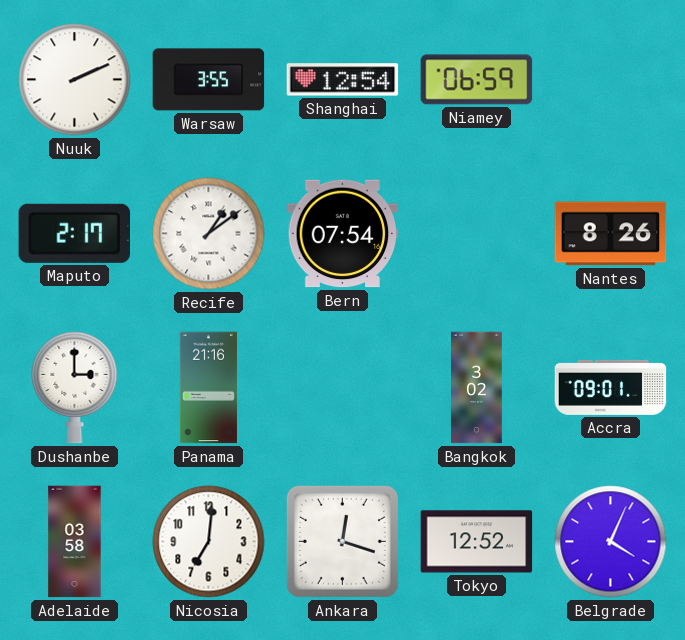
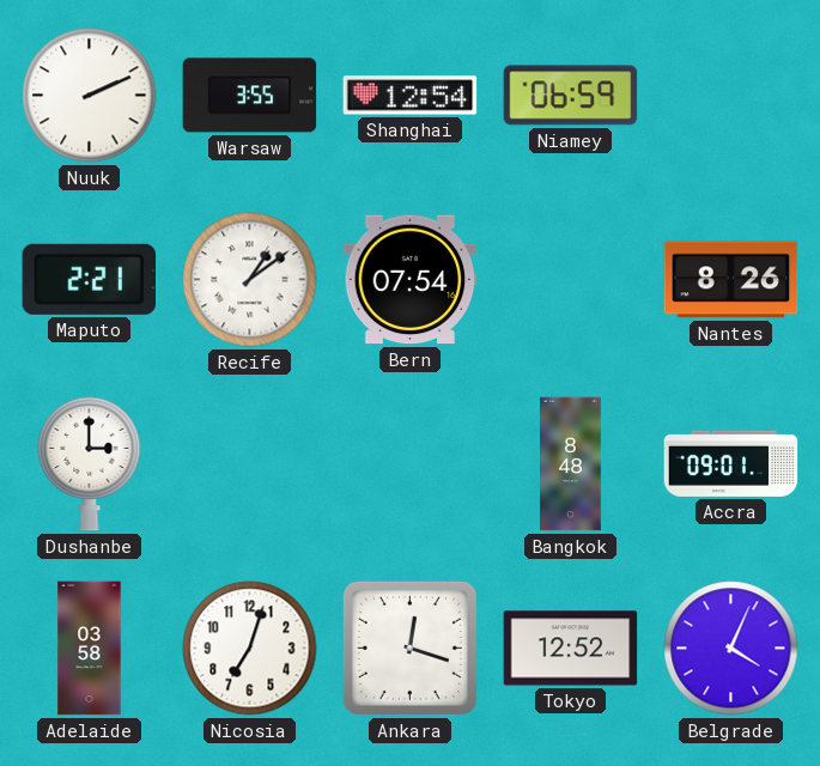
Maputo: 2:17 -> 2:21 (89, 279)
Panama: 21:16 -> none (208, 388)
Bangkok: 3:02 -> 8:48 (571, 464)
Nicosia: 7:01 -> 7:03 (250, 649)
